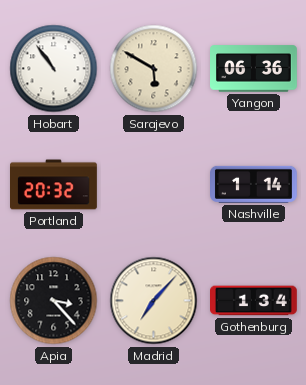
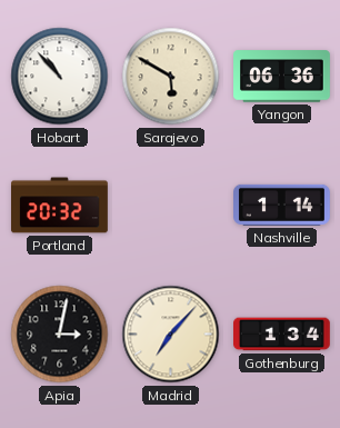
Hobart: 10:54 -> 10:53 (60, 77)
Apia: 3:23 -> 3:02 (60, 335)
